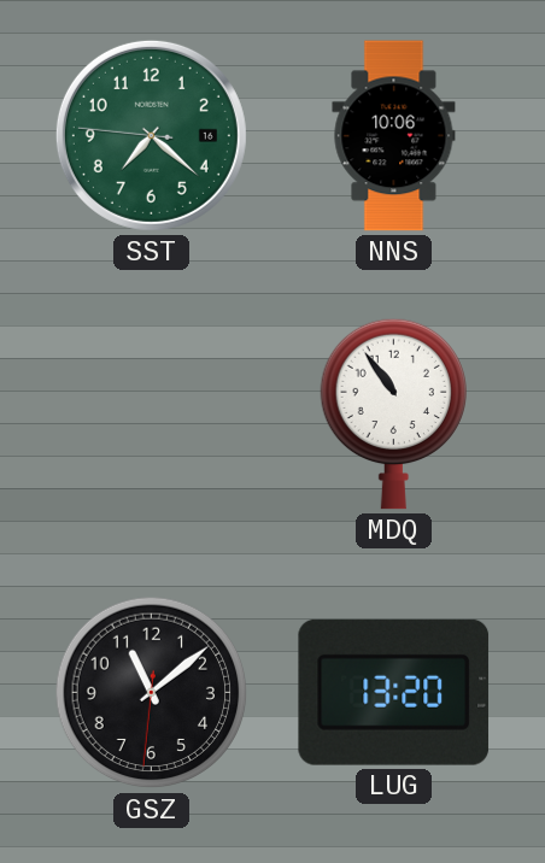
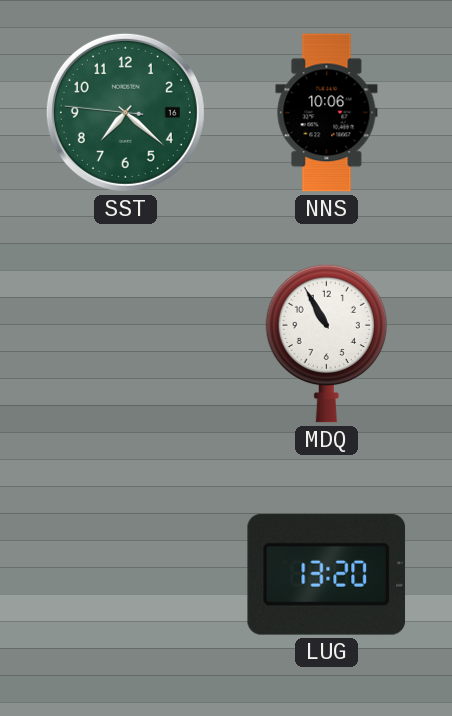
MDQ: 10:54 -> 10:55 (326, 343)
GSZ: 11:08 -> none (152, 693)
